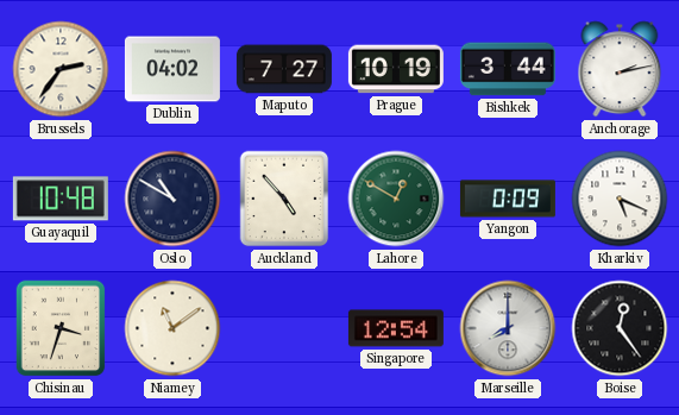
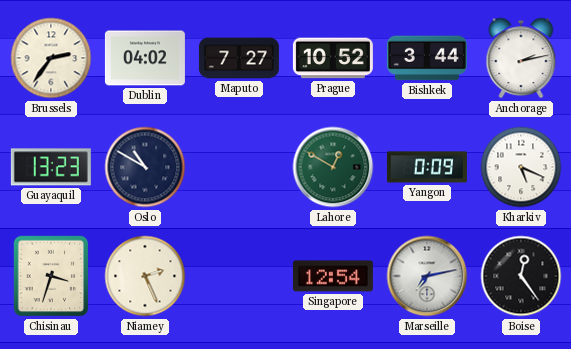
Prague: 10:19 -> 10:52 (333, 58)
Guayaquil: 10:48 -> 13:23 (51, 167)
Auckland: 4:53 -> none (284, 199)
Niamey: 11:09 -> 2:26 (145, 276)
Marseille: 8:00 -> 7:13 (427, 276)
